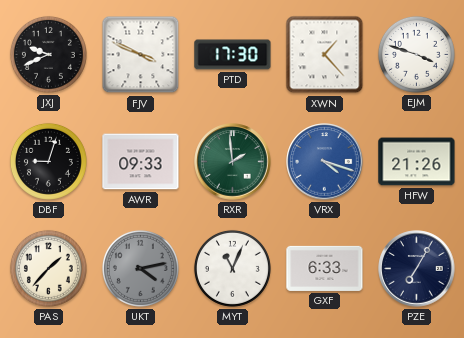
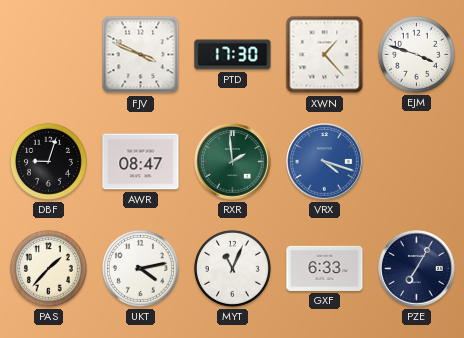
JXJ: 9:41 -> none (48, 54)
AWR: 09:33 -> 08:47 (141, 162)
HFW: 21:26 -> none (417, 162)
UKT dial: grey -> white (140, 268)
